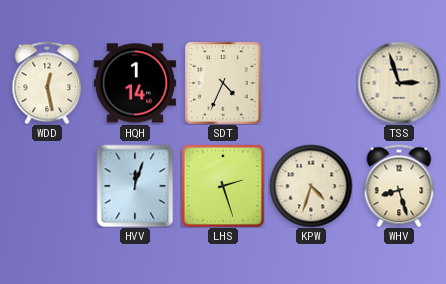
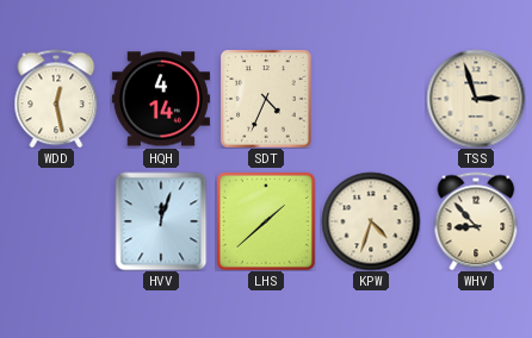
HQH: 1:14 -> 4:14 (161, 99)
LHS: 2:27 -> 1:38 (266, 221)
WHV: 8:27 -> 8:53 (476, 221)
